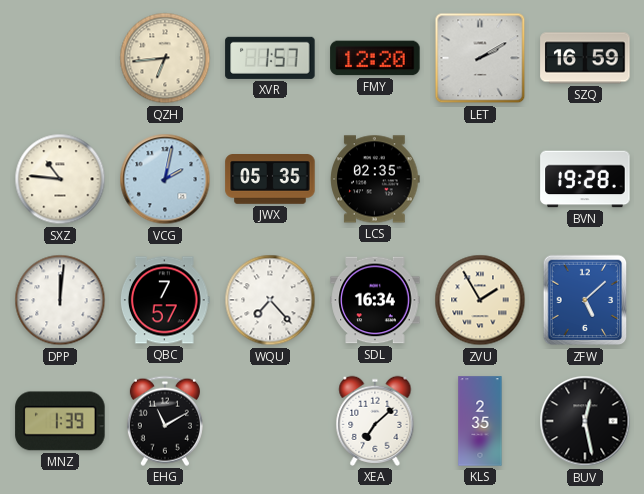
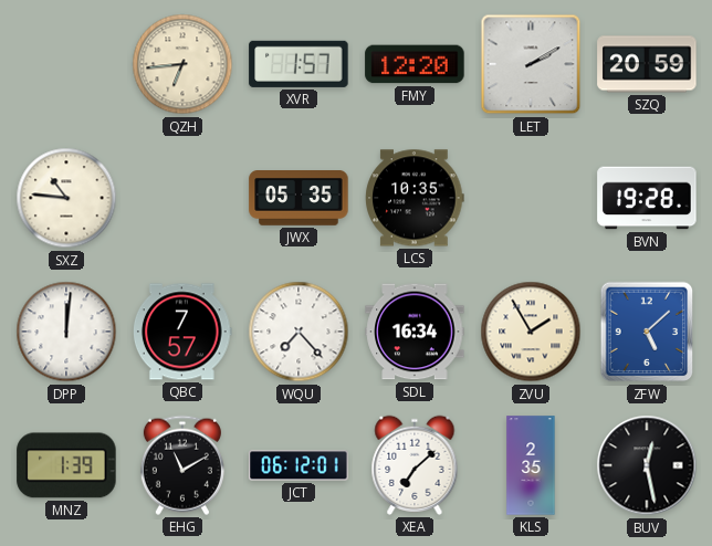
SZQ: 16:59 -> 20:59 (647, 64)
VCG: 2:02 -> none (165, 179)
LCS: 02:35 -> 10:35 (415, 198)
JCT: none -> 06:12 (299, 465)
